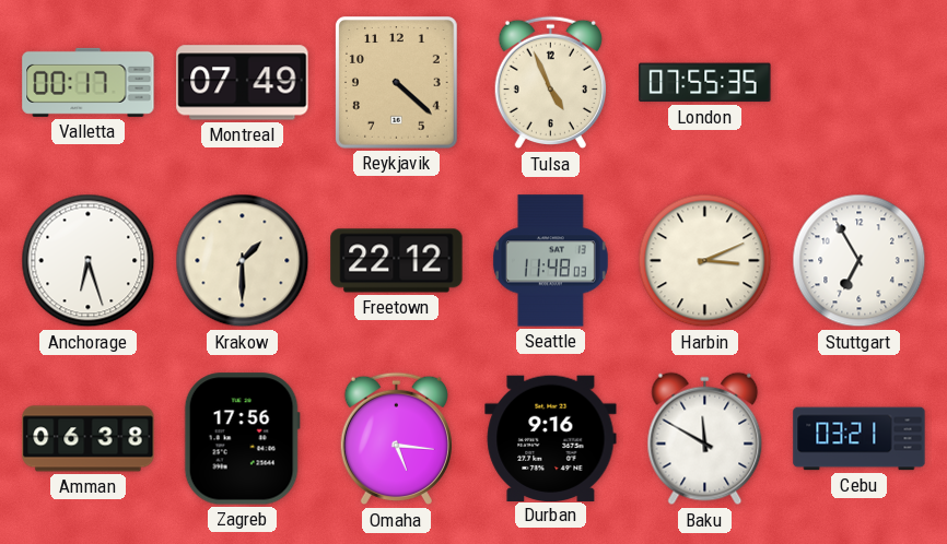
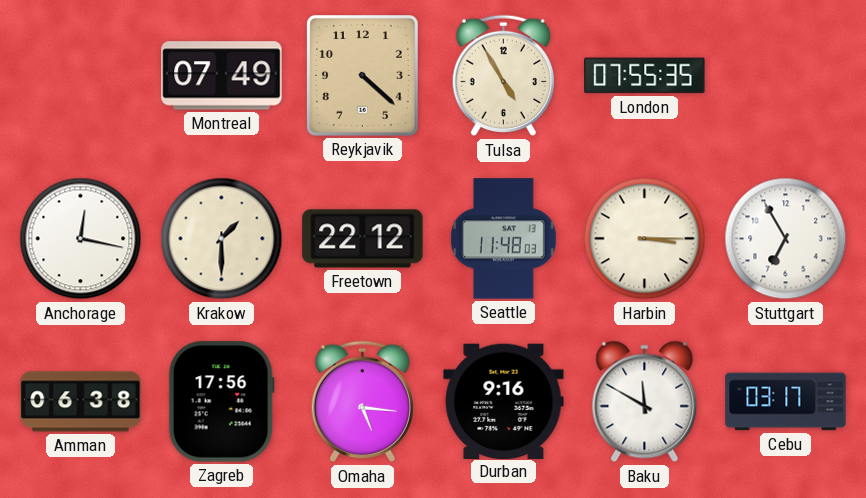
Valletta: 00:17 -> none (89, 82)
Tulsa: 4:56 -> 4:55 (503, 76)
Anchorage: 6:27 -> 12:17 (81, 239)
Harbin: 3:11 -> 3:15 (645, 239)
Cebu: 03:21 -> 03:17 (786, 402)
